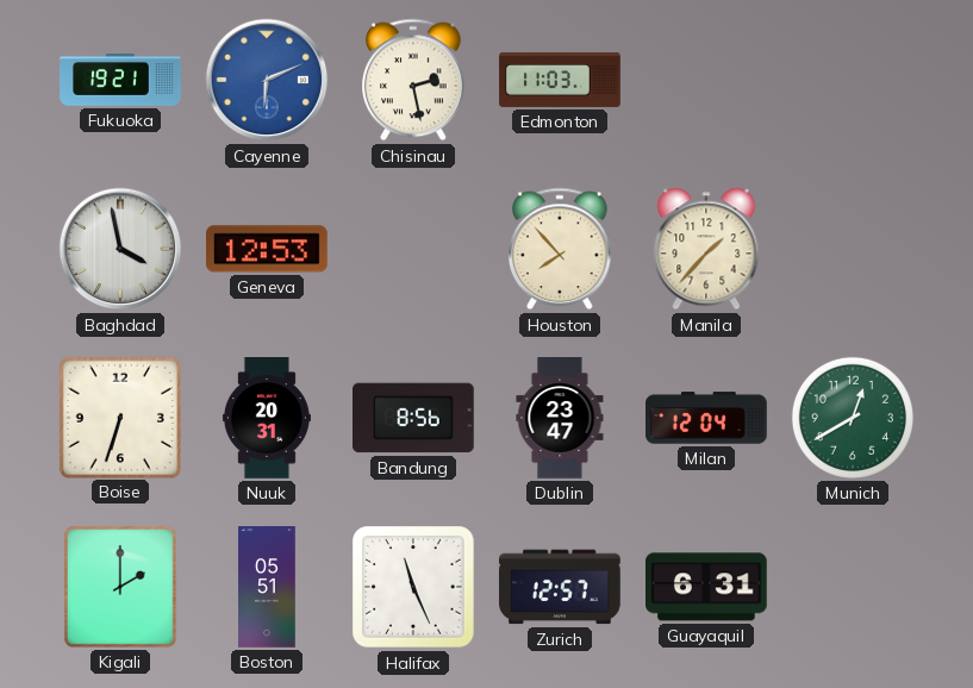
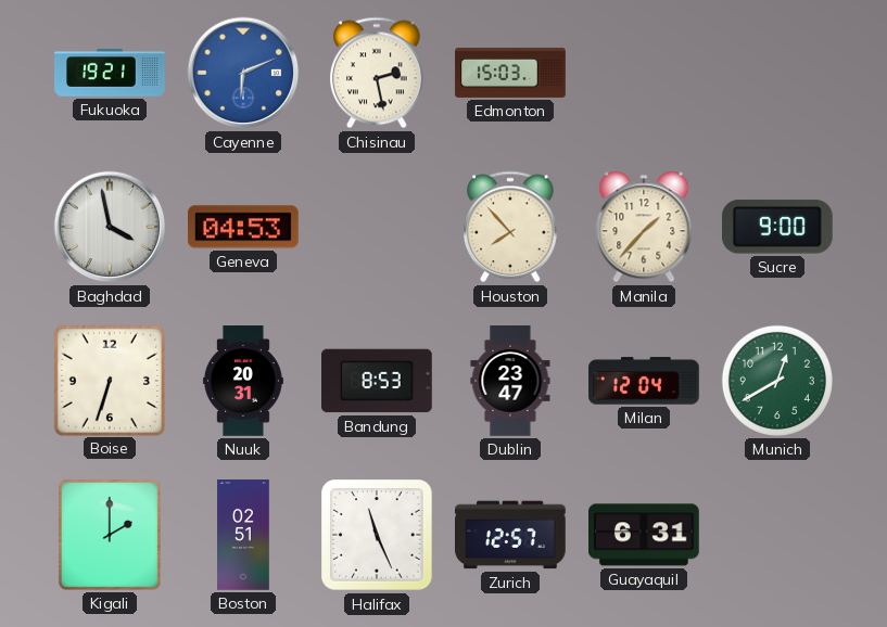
Edmonton: 11:03 -> 15:03 (510, 73)
Geneva: 12:53 -> 04:53 (244, 227)
Sucre: none -> 9:00 (777, 227)
Bandung: 8:56 -> 8:53 (378, 381)
Boston: 05:51 -> 02:51 (243, 535)
